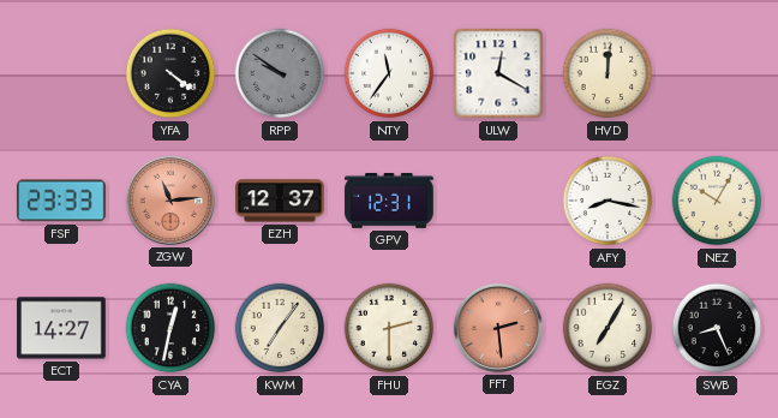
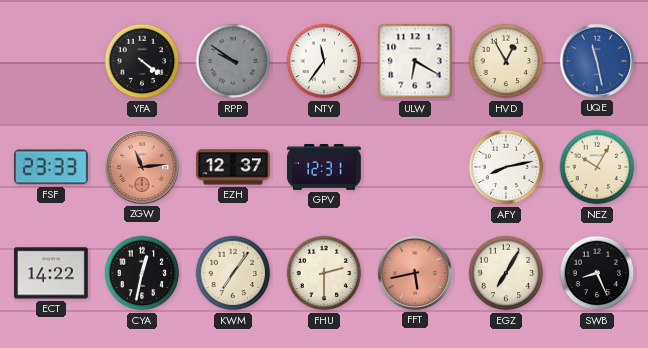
ULW: 12:20 -> 6:20 (415, 61)
HVD: 12:01 -> 12:55 (506, 61)
UQE: none -> 11:28 (597, 61)
AFY: 8:17 -> 8:13 (506, 167)
ECT: 14:27 -> 14:22 (52, 273)
FFT: 2:29 -> 5:43 (415, 273)
